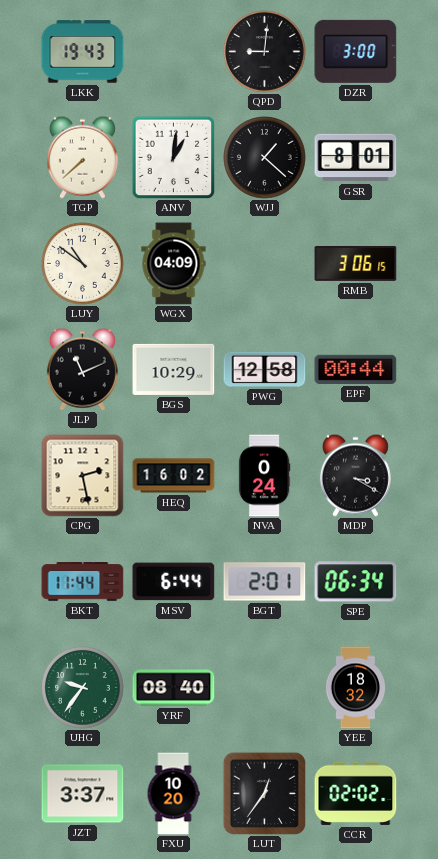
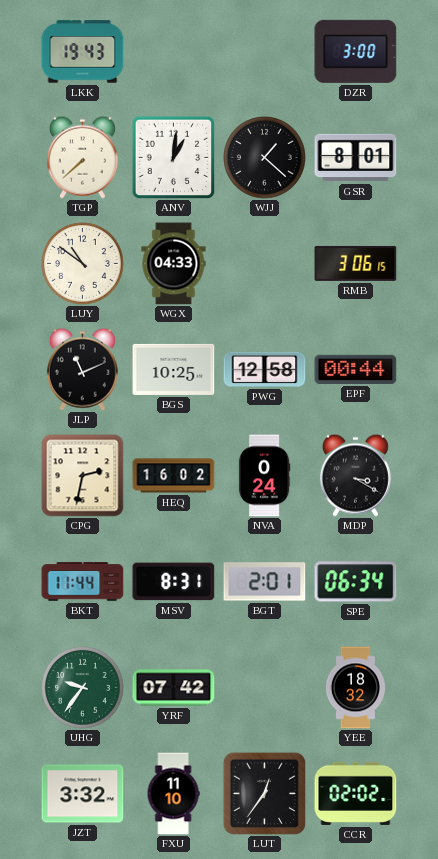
QPD: 9:01 -> none (265, 52)
WGX: 04:09 -> 04:33 (174, 264)
BGS: 10:29 -> 10:25 (174, 369)
CPG: 2:28 -> 2:32 (83, 476)
MSV: 6:44 -> 8:31 (174, 582)
YRF: 08:40 -> 07:42 (174, 688)
JZT: 3:37 -> 3:32 (83, 794)
FXU: 10:20 -> 11:10 (173, 794)
